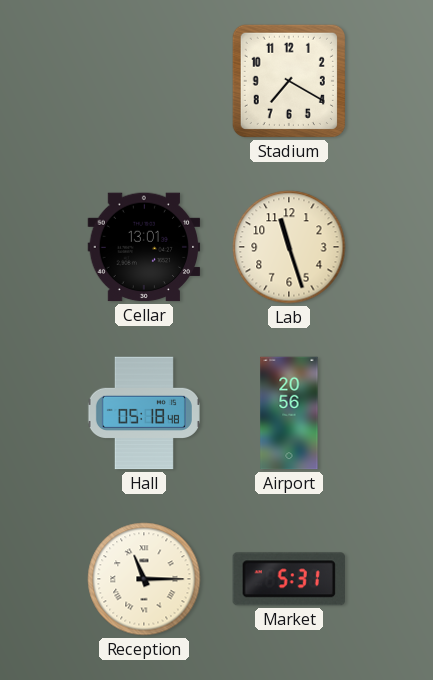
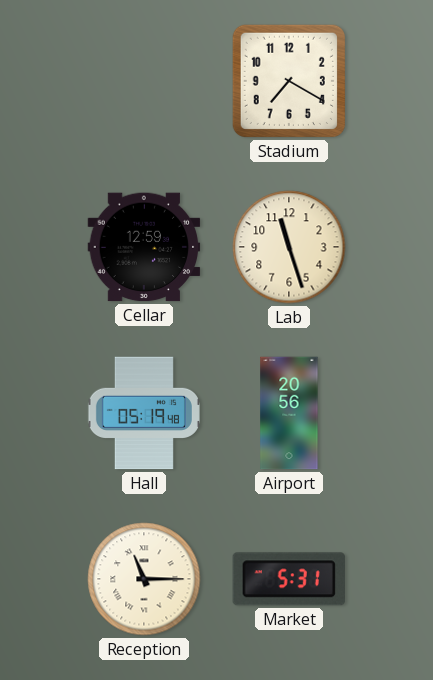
Cellar: 13:01 -> 12:59 (144, 247)
Hall: 05:18 -> 05:19 (144, 413)
